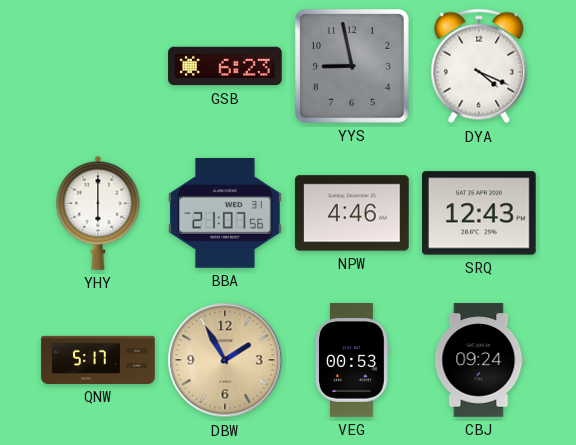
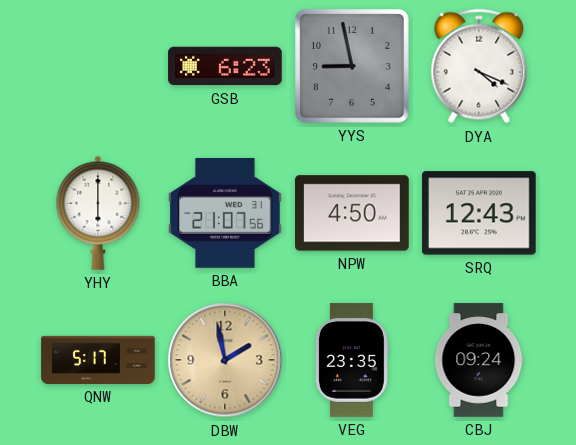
NPW: 4:46 -> 4:50 (352, 213)
DBW: 1:55 -> 1:58 (225, 360)
VEG: 00:53 -> 23:35 (353, 360)
